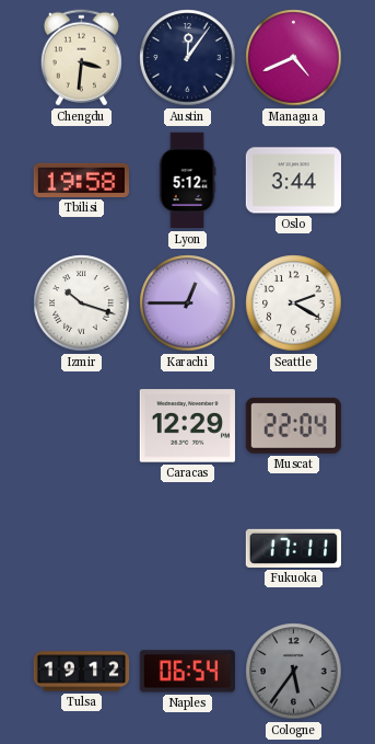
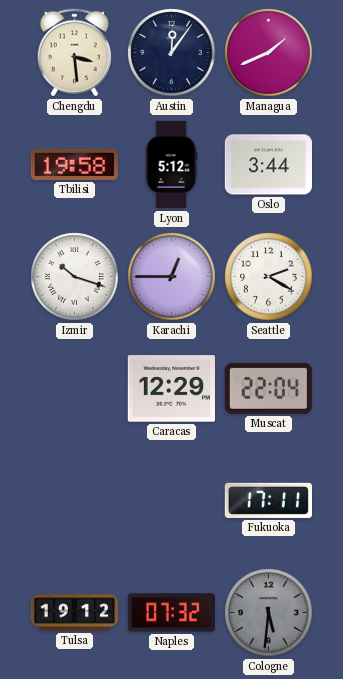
Chengdu: 3:31 -> 3:29 (74, 53)
Managua: 4:41 -> 1:41 (269, 53)
Naples: 06:54 -> 07:32 (171, 613)
Cologne: 5:36 -> 5:31 (269, 613)
